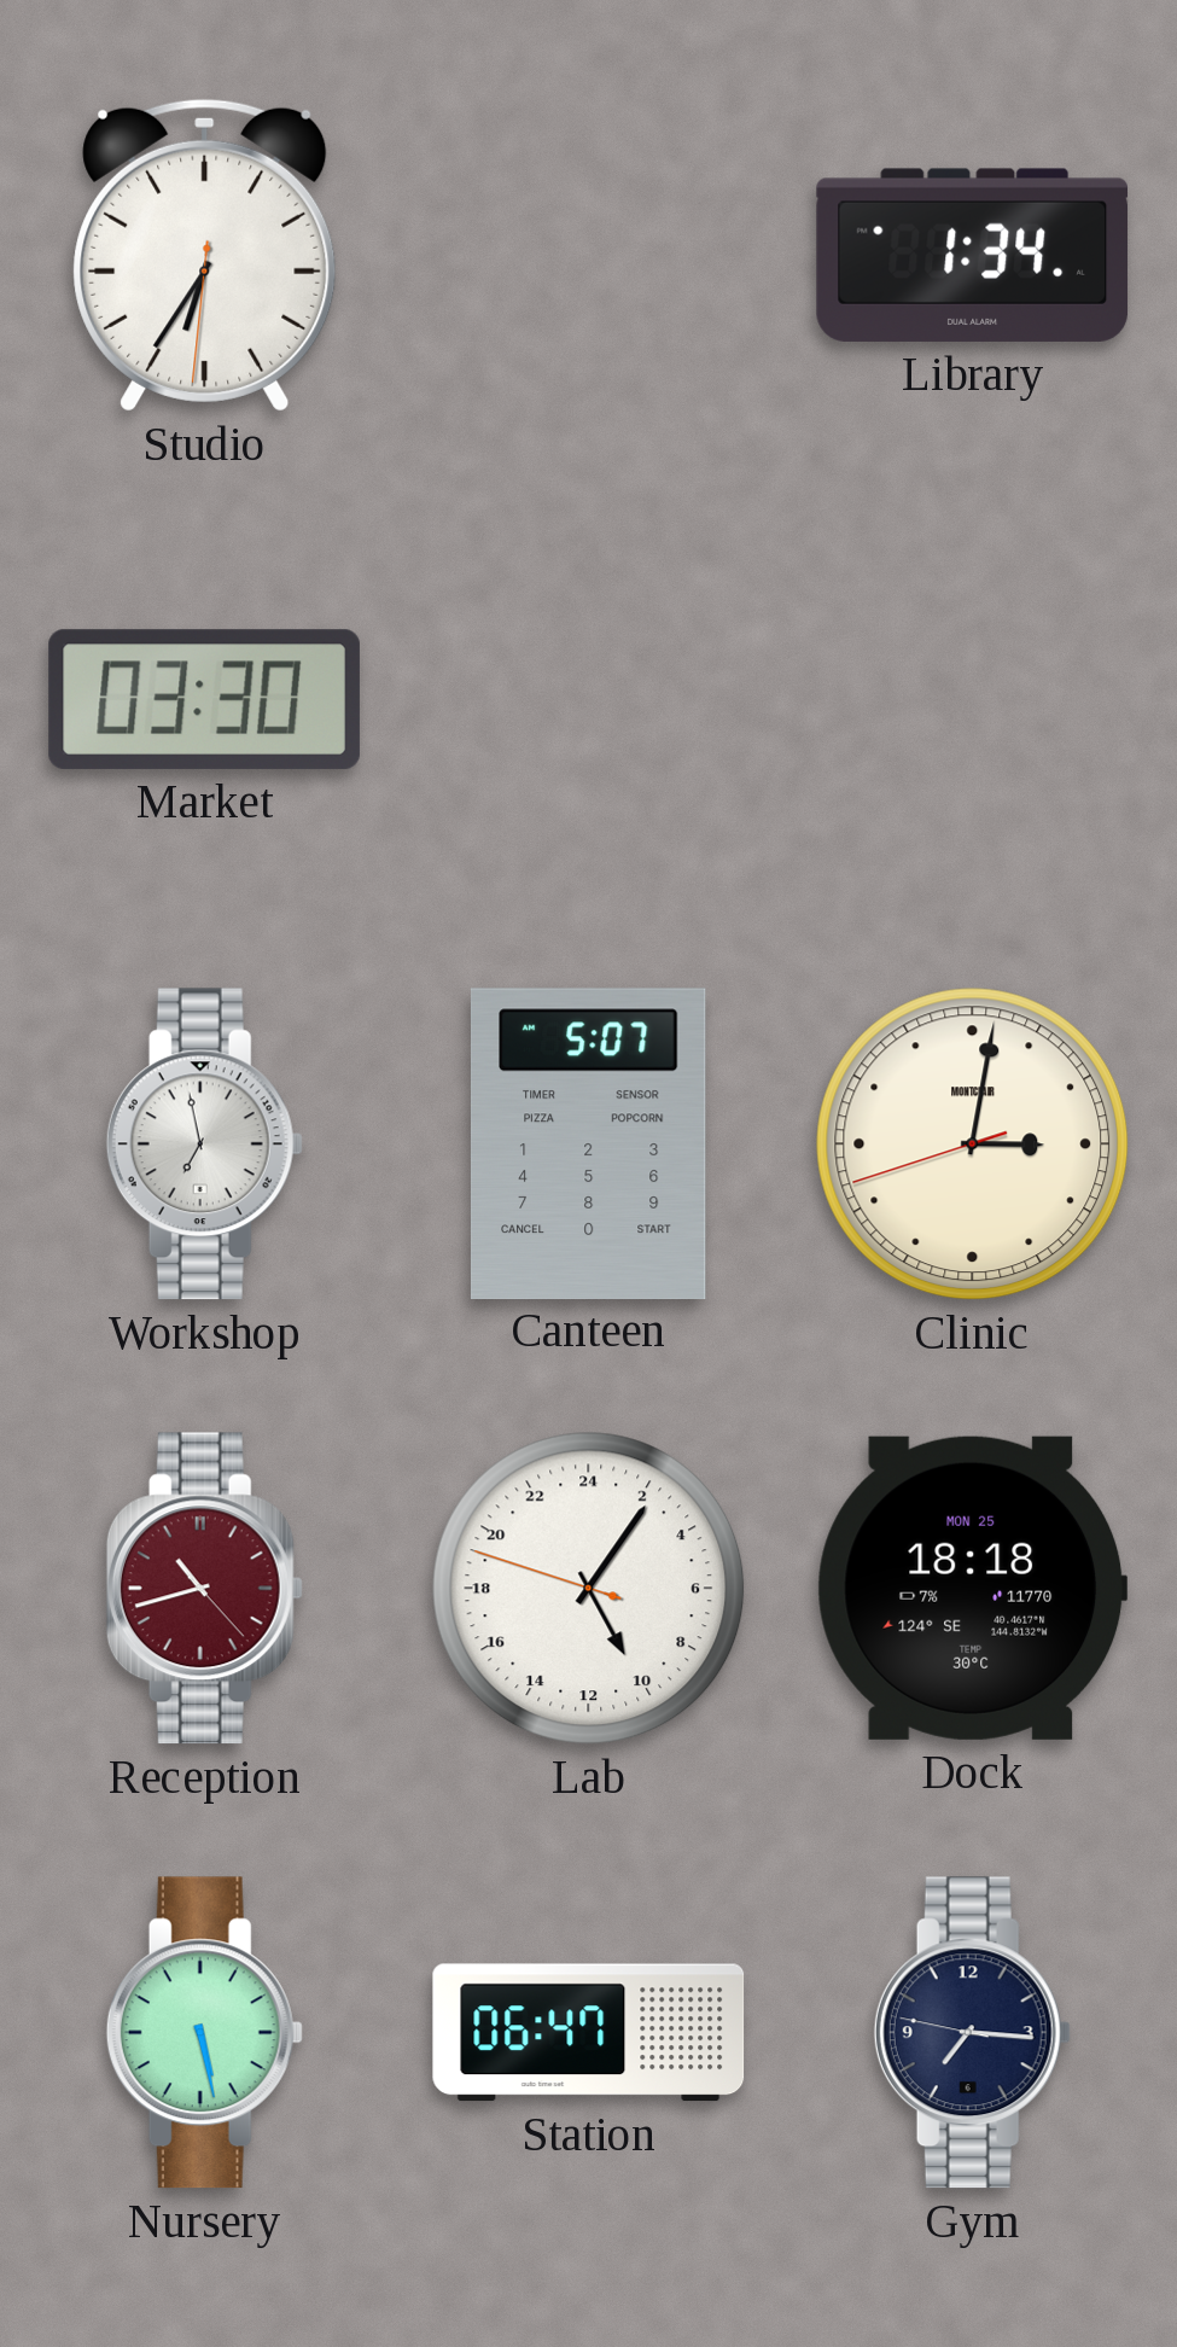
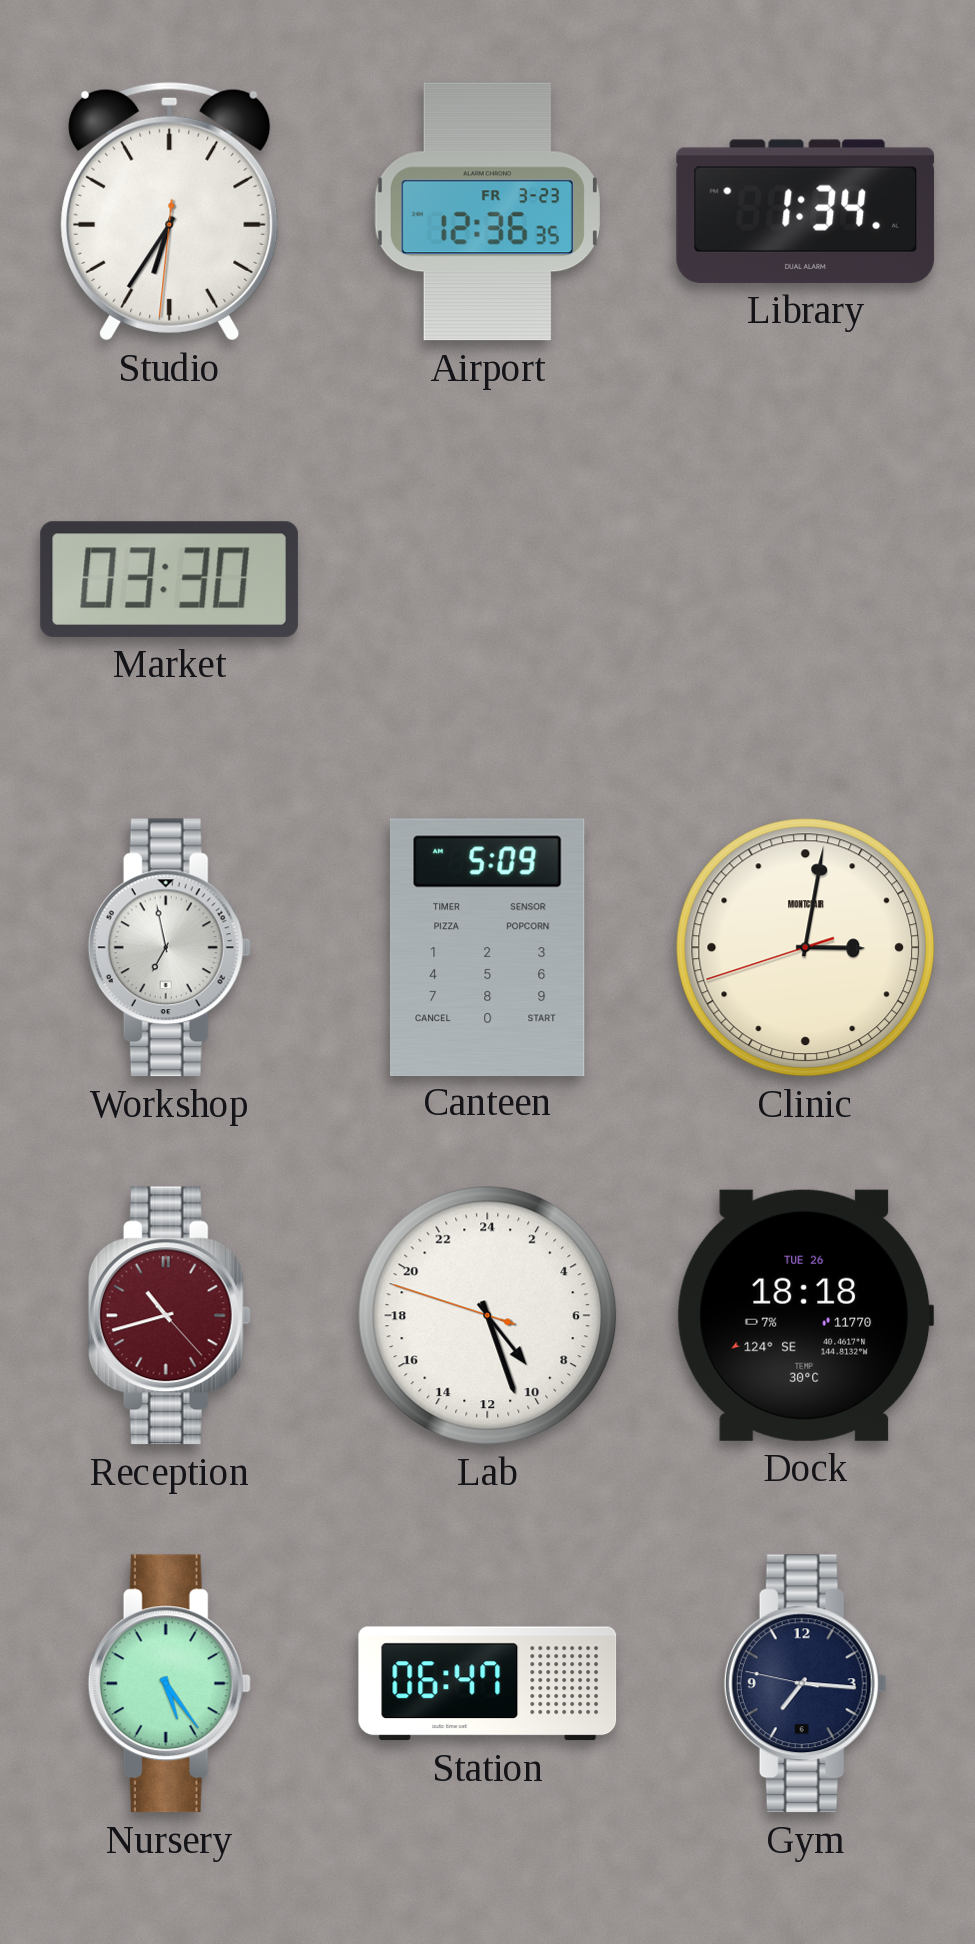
Airport: none -> 12:36 (487, 212)
Canteen: 5:07 -> 5:09 (487, 947)
Lab: 10:05 -> 9:26 (488, 1316)
Dock date: MON 25 -> TUE 26 (805, 1315)
Nursery: 5:28 -> 5:24 (169, 1684)
